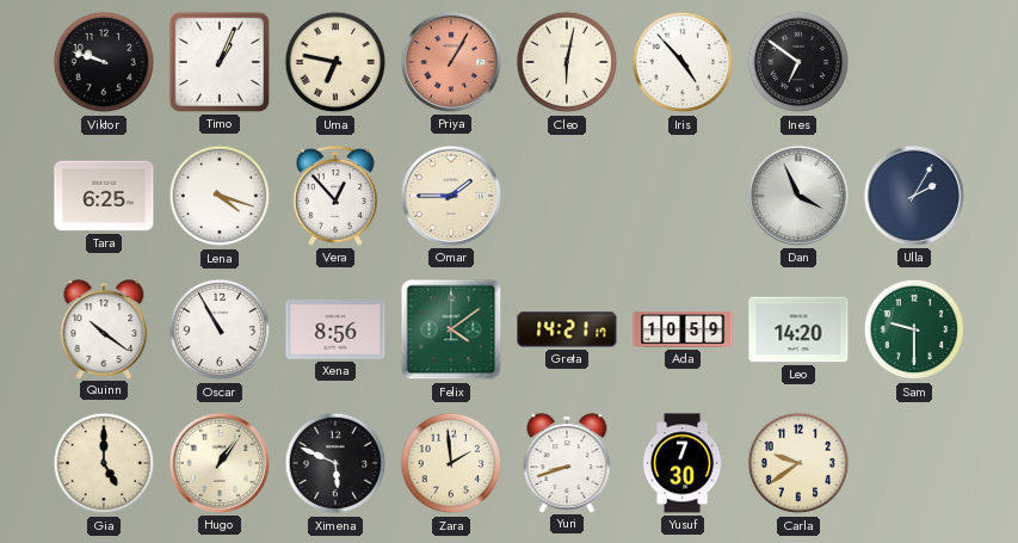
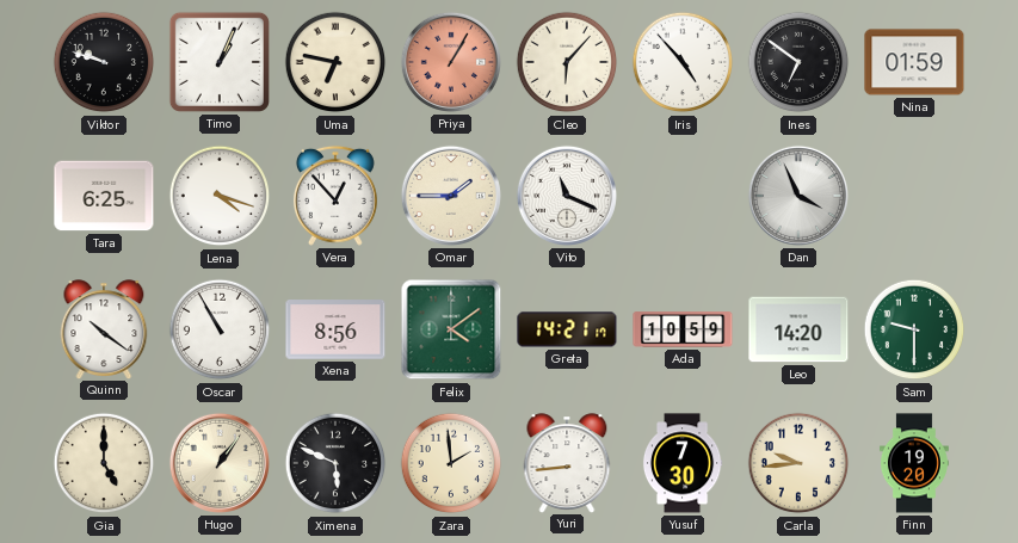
Cleo: 6:02 -> 6:07 (567, 62)
Nina: none -> 01:59 (914, 62)
Vito: none -> 11:19 (567, 196)
Ulla: 2:05 -> none (914, 196)
Yuri: 8:42 -> 8:44 (567, 463)
Carla: 9:39 -> 9:44 (798, 463)
Finn: none -> 19:20 (914, 463)
